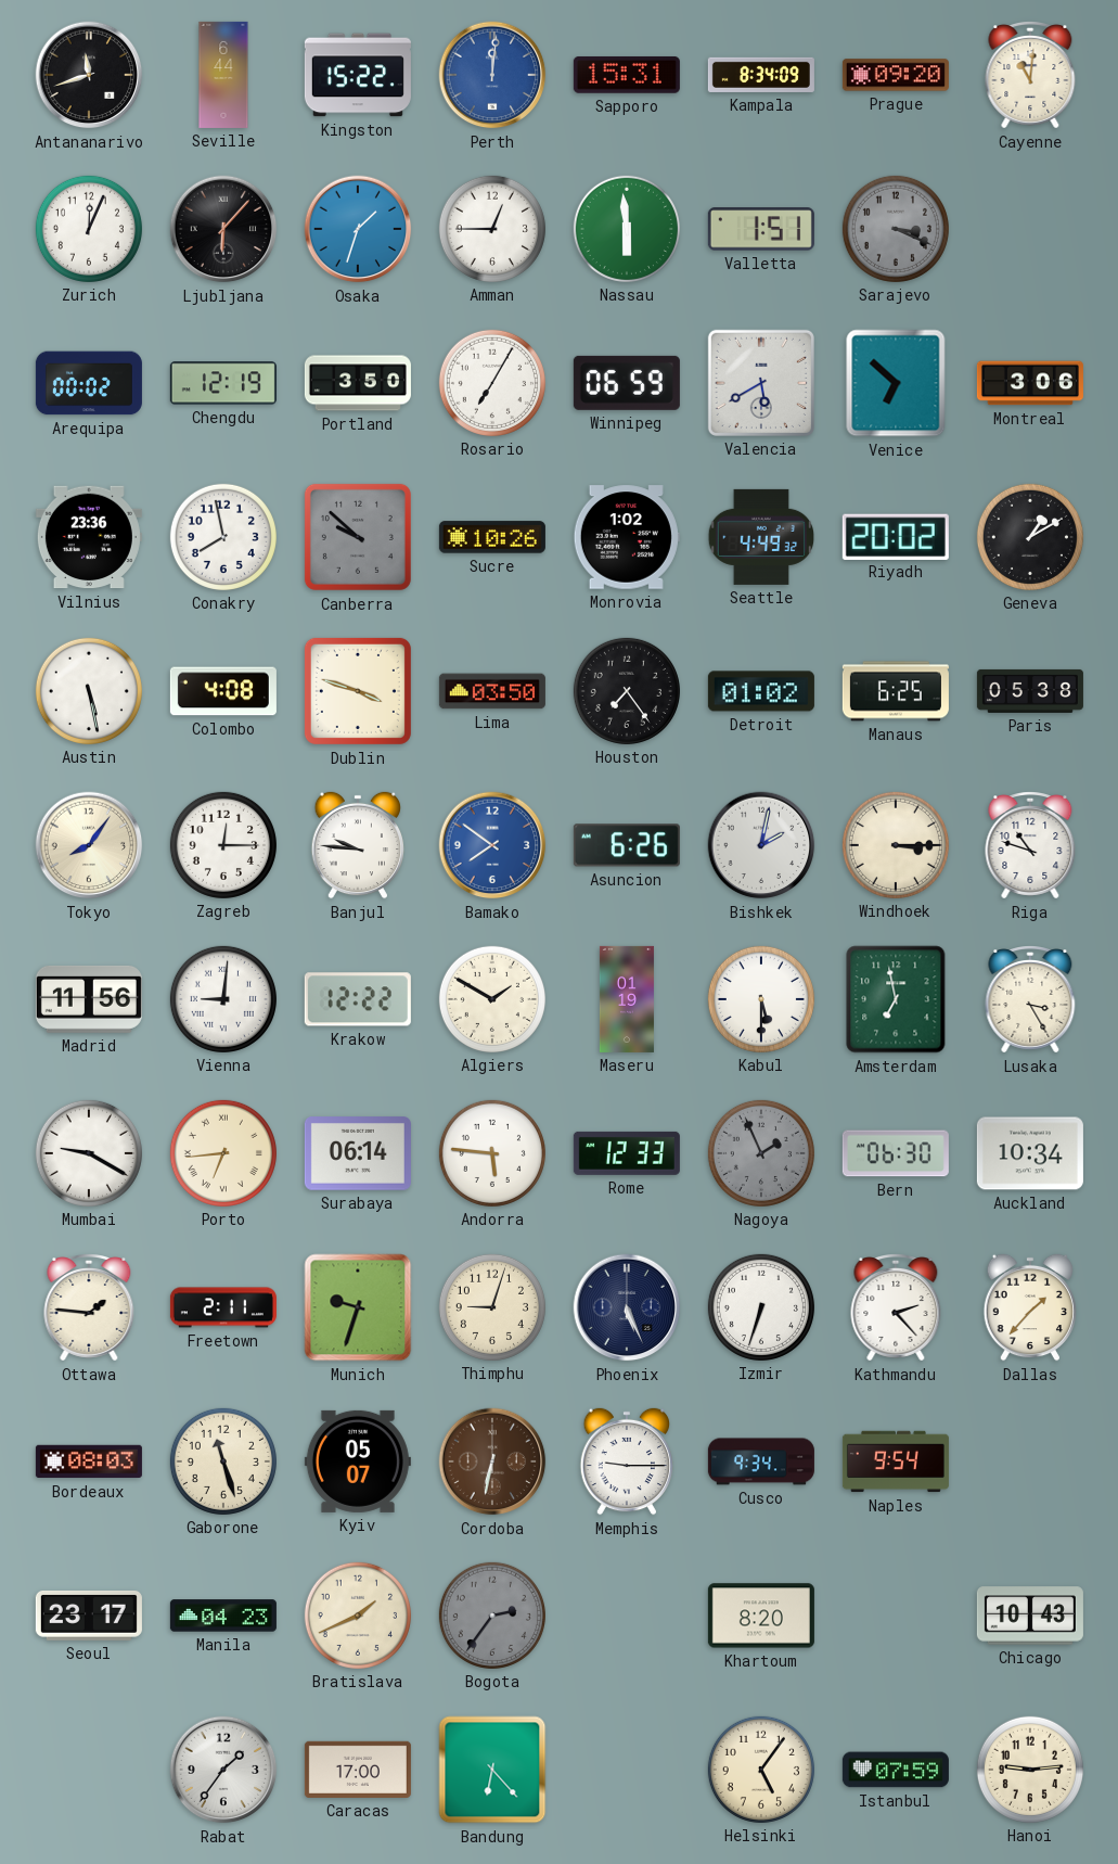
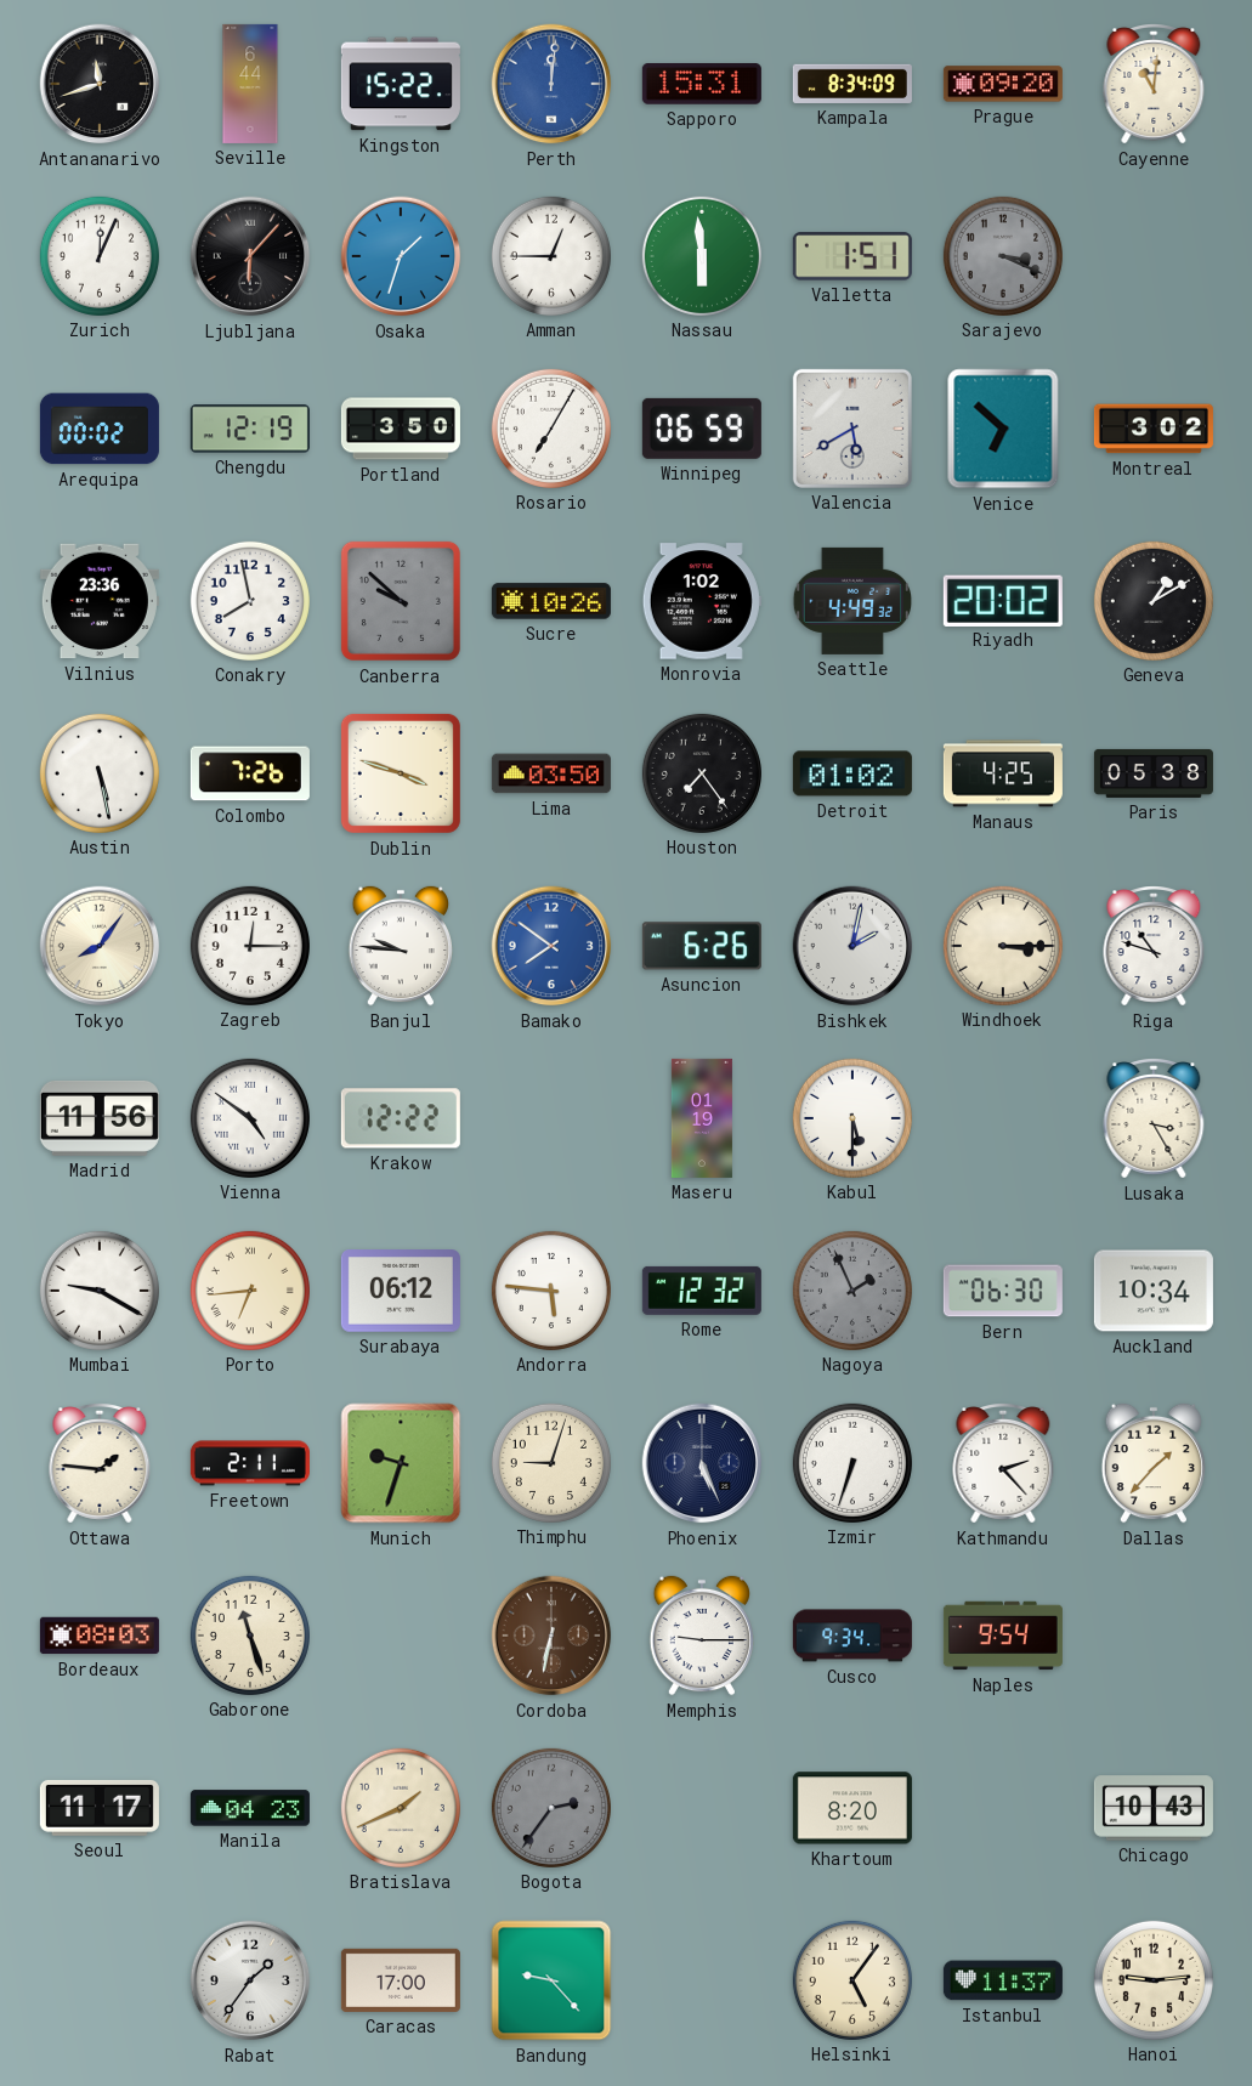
Montreal: 3:06 -> 3:02 (1154, 429)
Colombo: 4:08 -> 7:26 (250, 773)
Manaus: 6:25 -> 4:25 (1003, 773)
Vienna: 9:01 -> 4:51 (250, 1118)
Algiers: 1:50 -> none (492, 999)
Amsterdam: 6:58 -> none (896, 999)
Surabaya: 06:14 -> 06:12 (401, 1291)
Rome: 12:33 -> 12:32 (702, 1291)
Kyiv: 05:07 -> none (358, 1461)
Seoul: 23:17 -> 11:17 (100, 1808)
Bandung: 6:23 -> 9:23 (551, 1980)
Istanbul: 07:59 -> 11:37 (1003, 1980)
